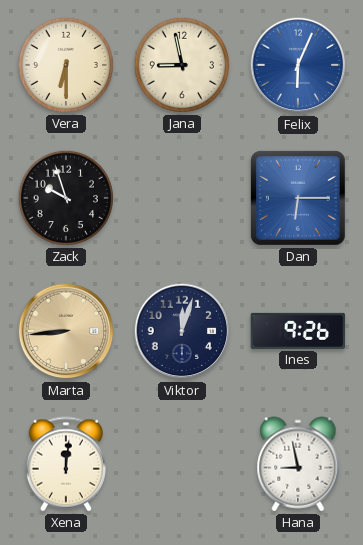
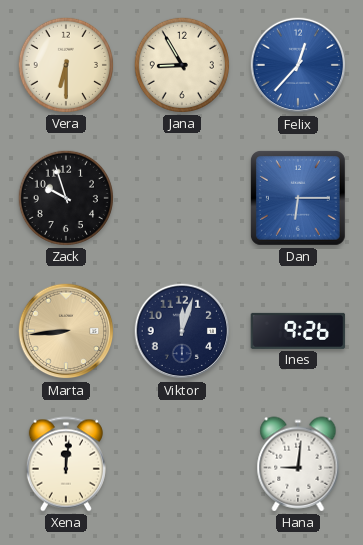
Jana: 8:58 -> 8:55 (182, 65)
Felix: 6:04 -> 12:37 (298, 65)
Hana: 8:58 -> 9:01 (298, 464)
